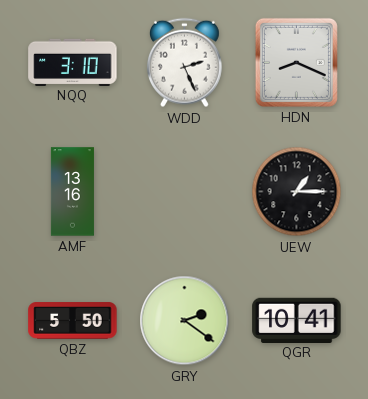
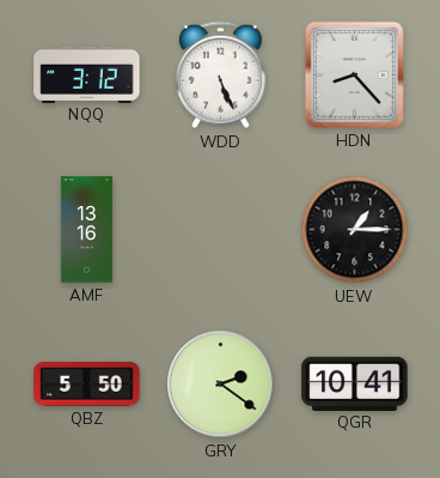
NQQ: 3:10 -> 3:12 (87, 74)
WDD: 2:26 -> 5:26 (221, 75)
HDN: 8:19 -> 8:23 (354, 74)
